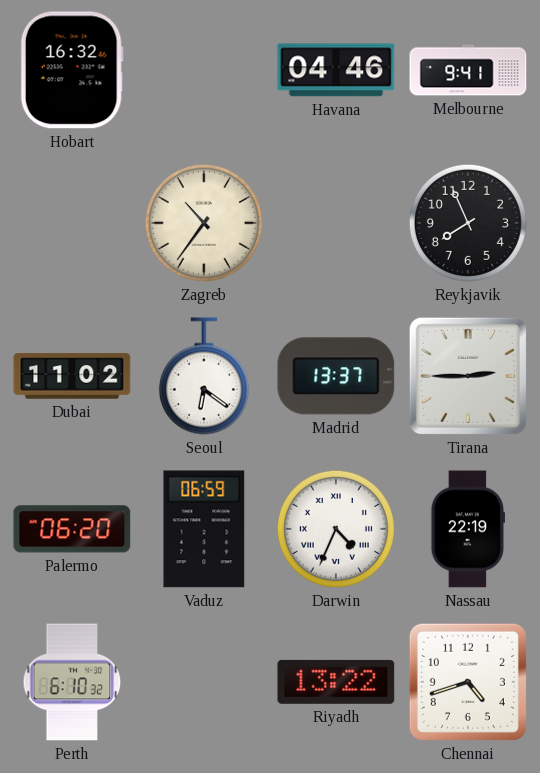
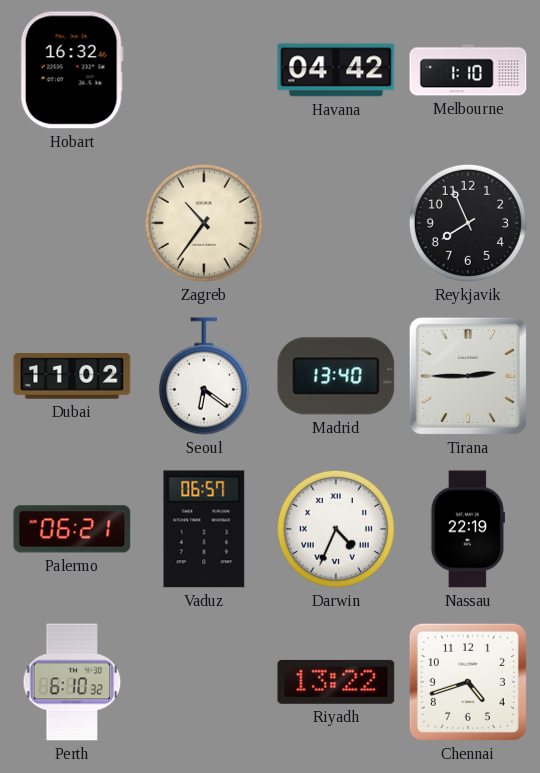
Havana: 04:46 -> 04:42 (336, 70)
Melbourne: 9:41 -> 1:10 (468, 70)
Madrid: 13:37 -> 13:40 (336, 376)
Palermo: 06:20 -> 06:21 (72, 529)
Vaduz: 06:59 -> 06:57 (204, 529)
